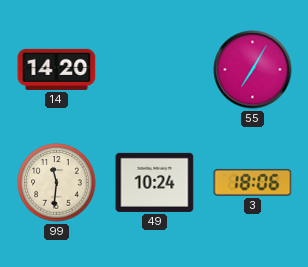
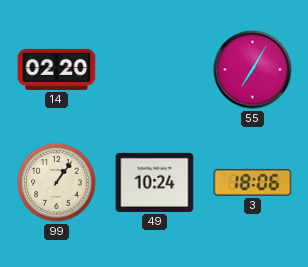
14: 14:20 -> 02:20 (57, 69)
99: 11:31 -> 1:06 (57, 183)
